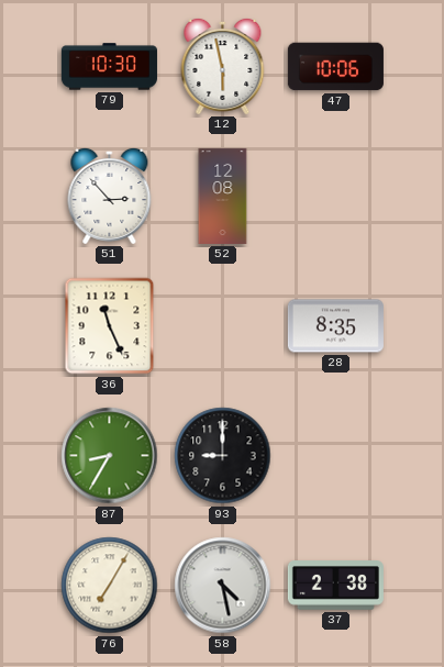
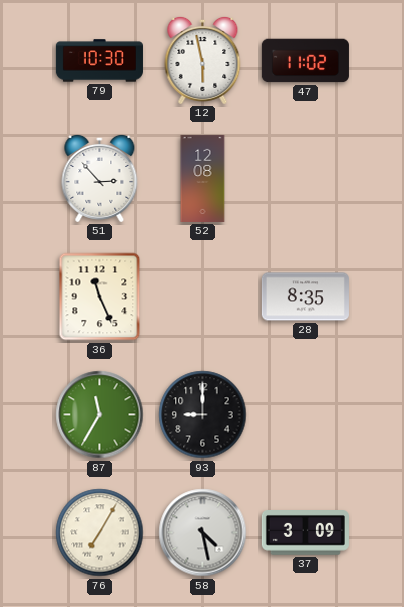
47: 10:06 -> 11:02 (305, 61)
87: 8:35 -> 11:35 (100, 415)
37: 2:38 -> 3:09 (305, 533)
